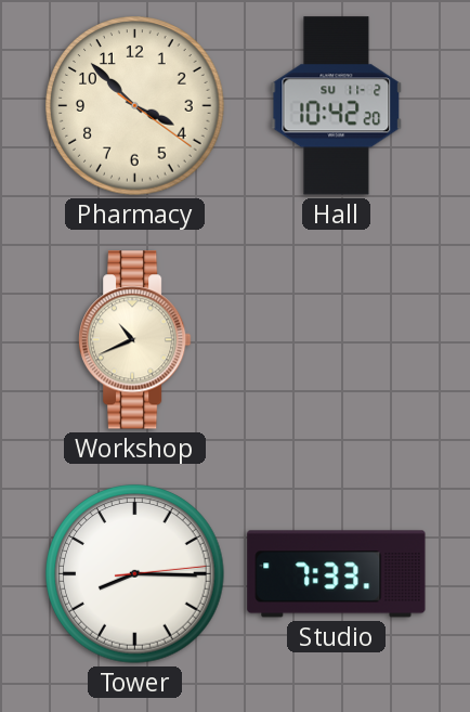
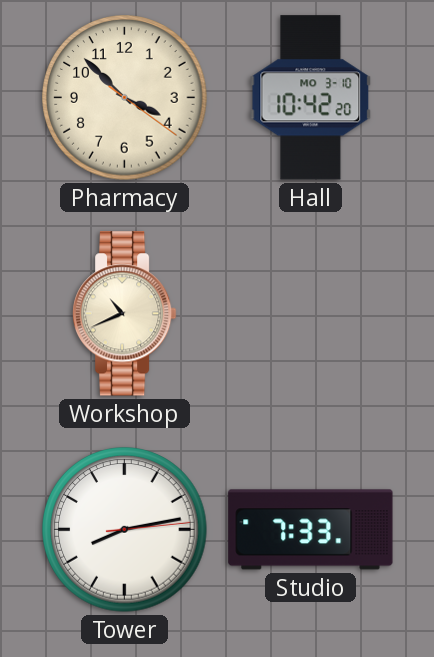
Hall date: SU 11-2 -> MO 3-10 (311, 98)
Tower: 8:15 -> 8:13 (125, 530)
